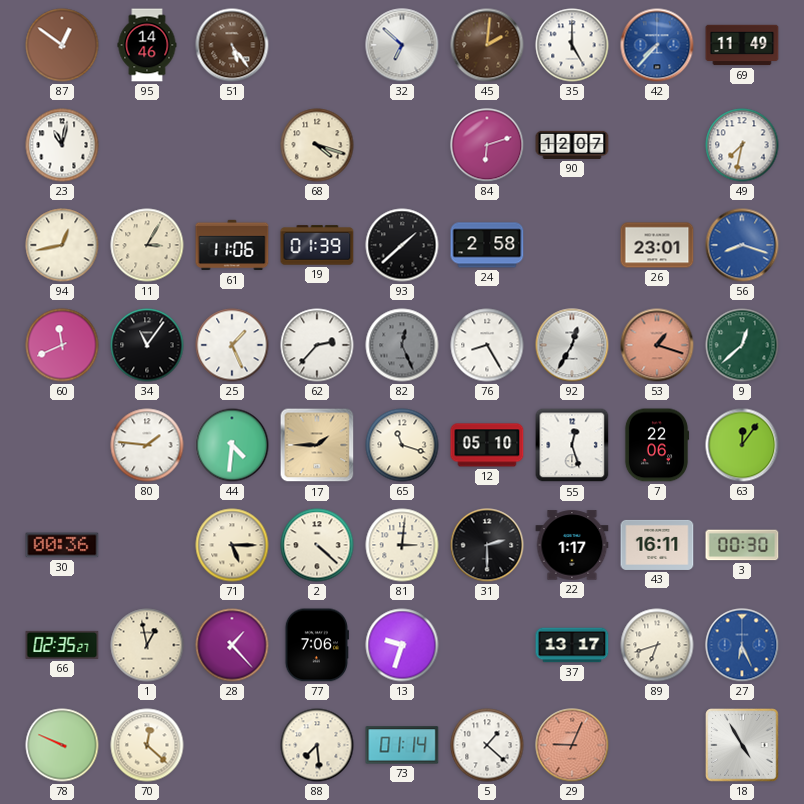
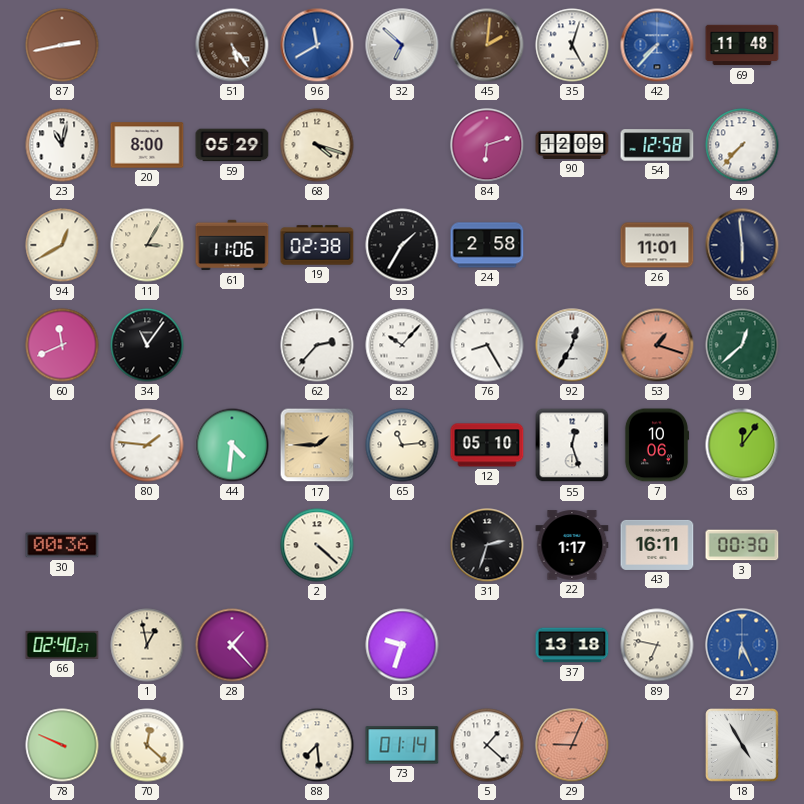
87: 12:51 -> 2:43 (62, 45)
95: 14:46 -> none (147, 45)
96: none -> 11:40 (317, 45)
35: 5:00 -> 5:03 (572, 45)
69: 11:49 -> 11:48 (742, 45)
20: none -> 8:00 (147, 145)
59: none -> 05:29 (232, 145)
90: 12:07 -> 12:09 (572, 145)
54: none -> 12:58 (657, 145)
49: 7:32 -> 7:37 (742, 145)
94: 12:43 -> 12:40 (62, 245)
19: 01:39 -> 02:38 (317, 245)
93: 1:38 -> 1:35 (402, 245)
26: 23:01 -> 11:01 (657, 245)
56: 8:18 -> 5:59 (742, 245)
56 dial: blue -> navy (742, 245)
25: 1:26 -> none (232, 345)
82: 12:26 -> 10:07 (402, 345)
82 dial: grey -> white (402, 345)
65: 11:18 -> 11:14 (402, 445)
7: 22:06 -> 10:06 (657, 445)
71: 5:15 -> none (232, 545)
81: 3:01 -> none (402, 545)
31: 2:30 -> 2:33 (487, 545)
66: 02:35 -> 02:40 (62, 645)
77: 7:06 -> none (317, 645)
37: 13:17 -> 13:18 (572, 645)
89: 6:42 -> 6:47 (657, 645)
